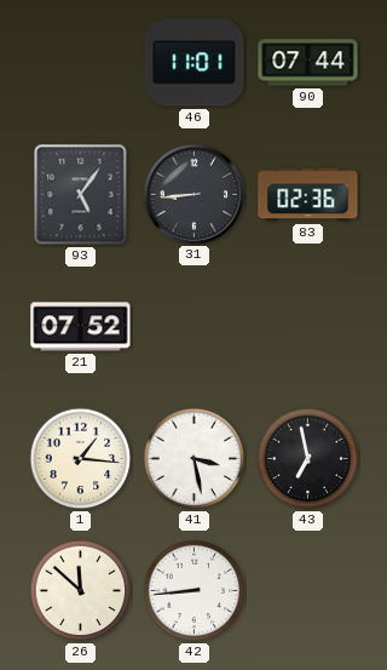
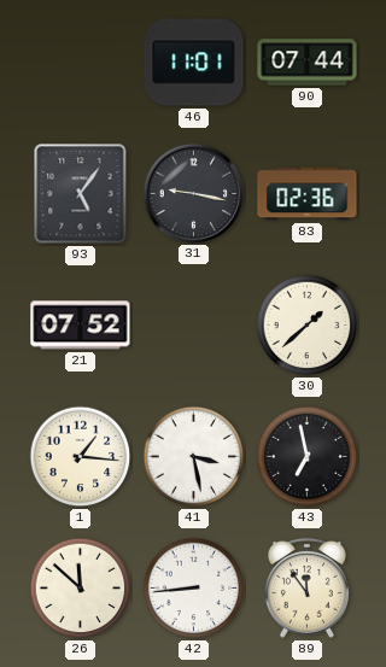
31: 8:44 -> 9:17 (193, 193)
30: none -> 1:38 (308, 326)
89: none -> 11:54 (308, 587)
